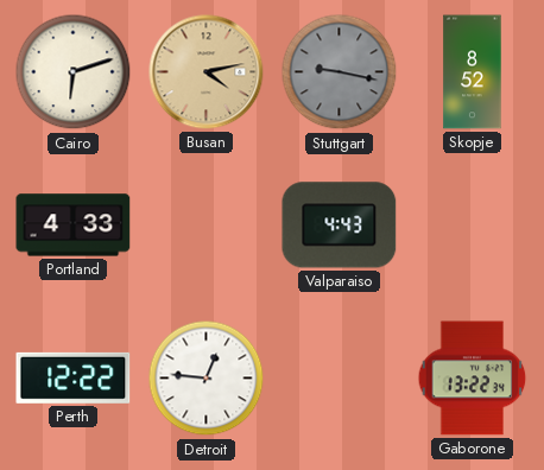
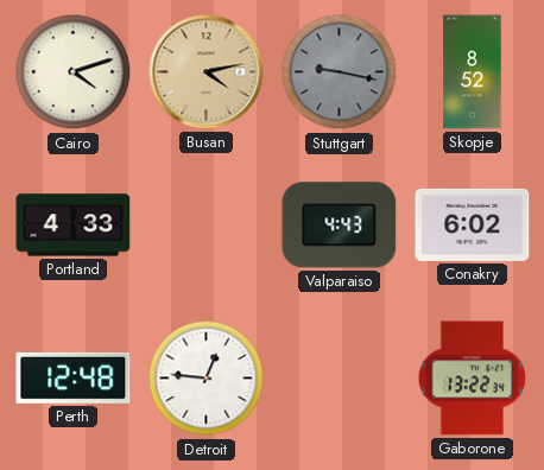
Cairo: 6:12 -> 4:12 (74, 72)
Conakry: none -> 6:02 (473, 224)
Perth: 12:22 -> 12:48 (74, 377)
